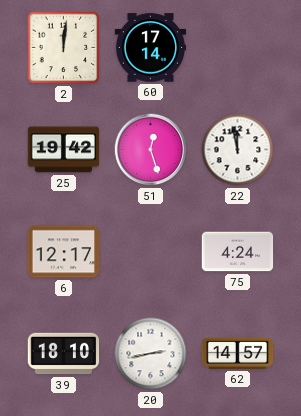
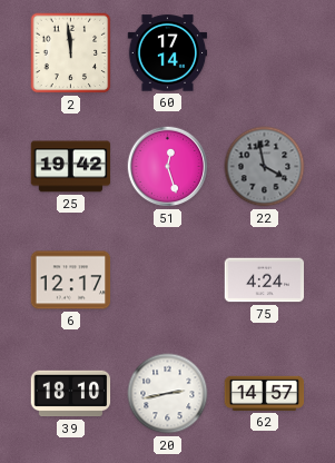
2: 12:01 -> 11:59 (71, 53)
22: 11:58 -> 3:58 (265, 167)
22 dial: white -> grey (265, 167)
